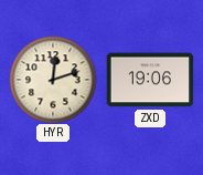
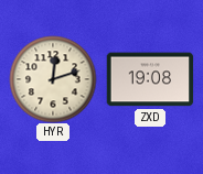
ZXD: 19:06 -> 19:08 (150, 79)
